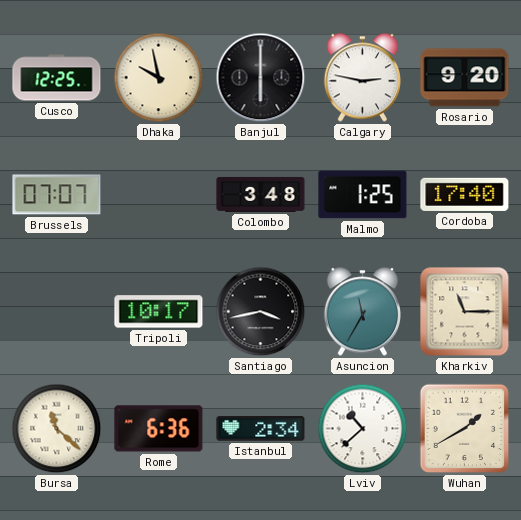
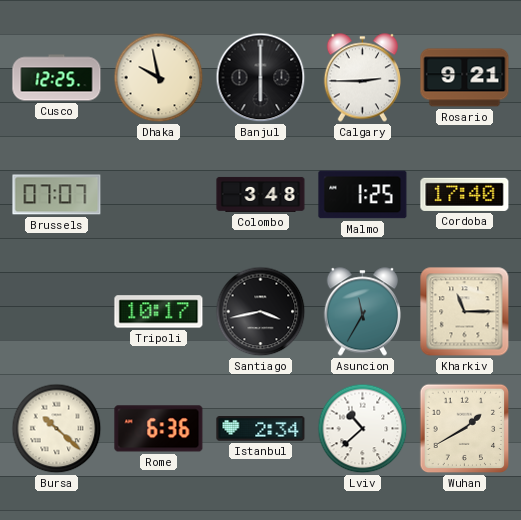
Calgary: 2:47 -> 2:45 (362, 78)
Rosario: 9:20 -> 9:21 (465, 78)
Bursa: 11:22 -> 10:22 (57, 429)
